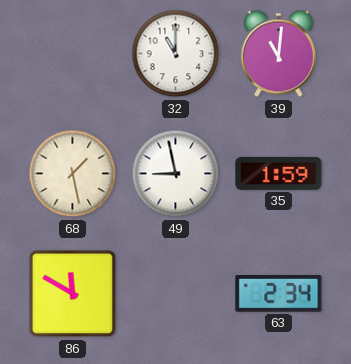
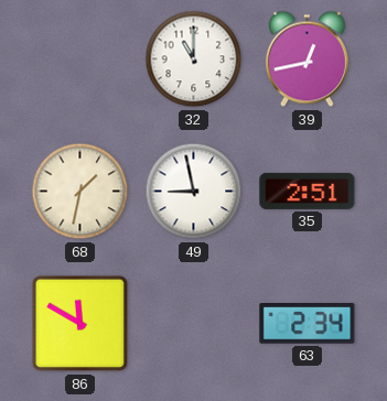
39: 11:01 -> 12:43 (307, 59)
68: 1:28 -> 1:32 (80, 192)
35: 1:59 -> 2:51 (308, 191)
